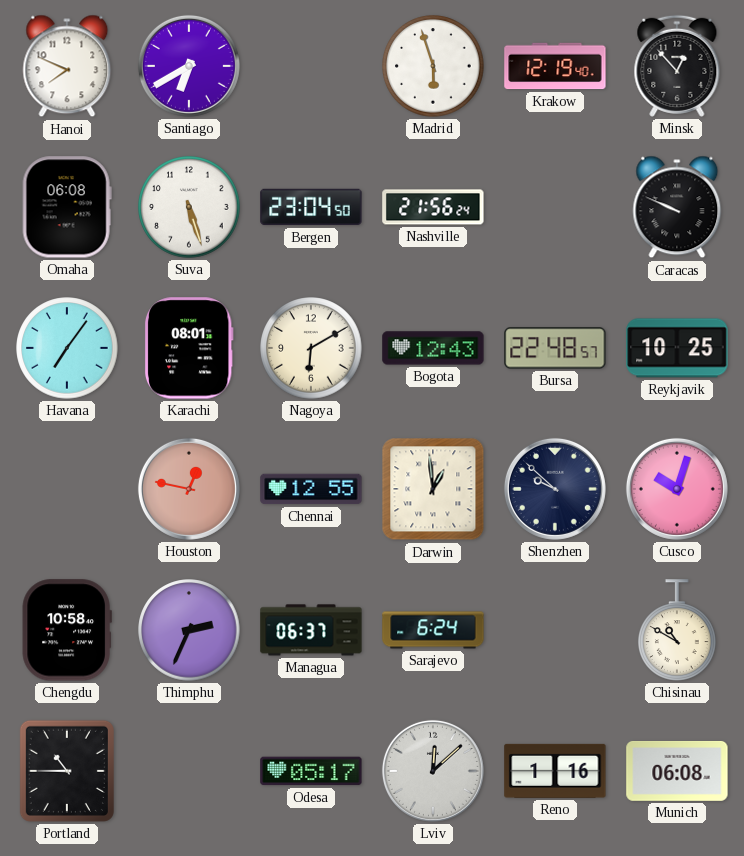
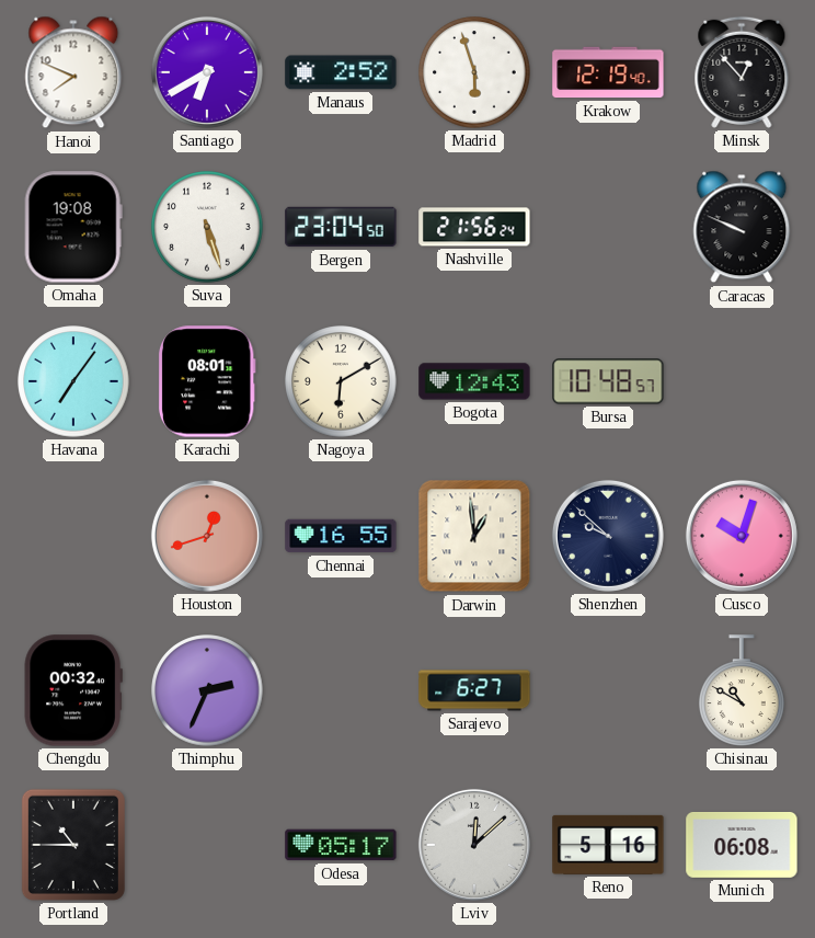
Manaus: none -> 2:52 (341, 72)
Omaha: 06:08 -> 19:08 (73, 227)
Bursa: 22:48 -> 10:48 (608, 381)
Reykjavik: 10:25 -> none (677, 348)
Houston: 12:47 -> 12:42 (207, 536)
Chennai: 12:55 -> 16:55 (341, 536)
Chengdu: 10:58 -> 00:32 (73, 690)
Managua: 06:37 -> none (311, 630)
Sarajevo: 6:24 -> 6:27 (474, 690)
Reno: 1:16 -> 5:16 (608, 845)
